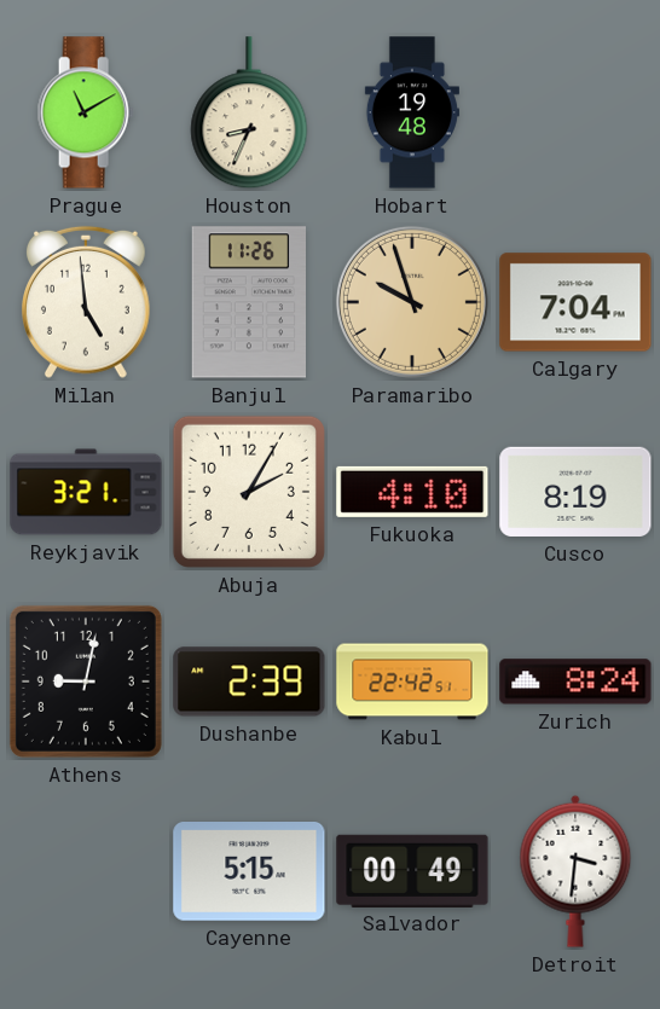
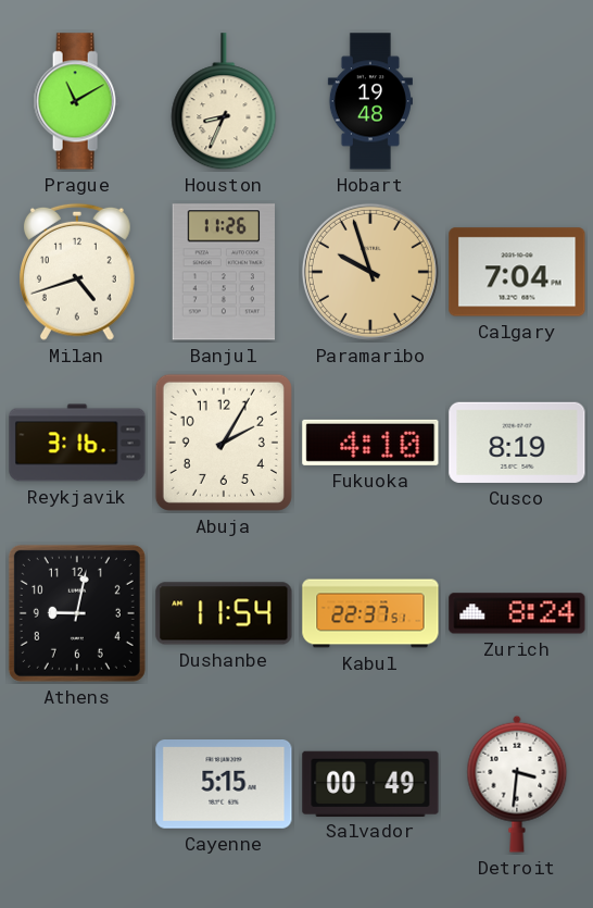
Milan: 4:59 -> 4:42 (78, 272)
Reykjavik: 3:21 -> 3:16 (77, 443)
Dushanbe: 2:39 -> 11:54 (224, 613)
Kabul: 22:42 -> 22:37 (370, 613)
